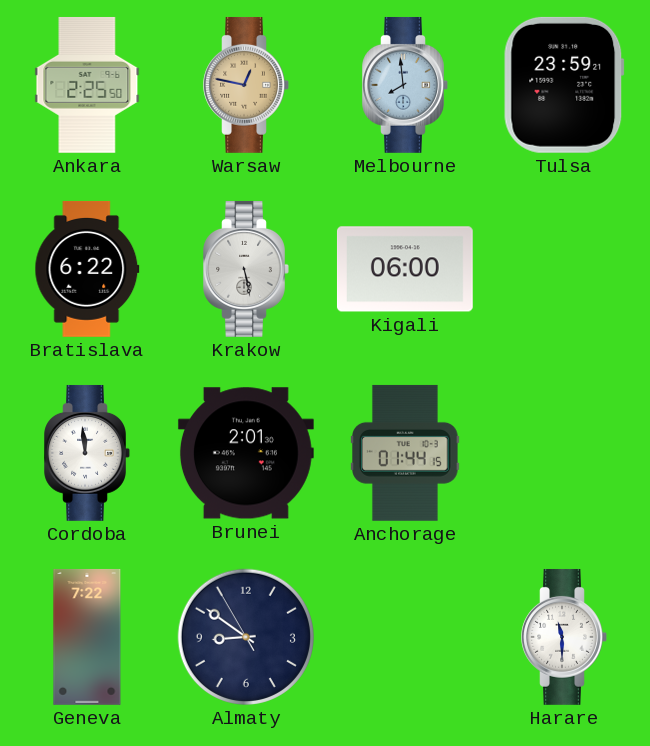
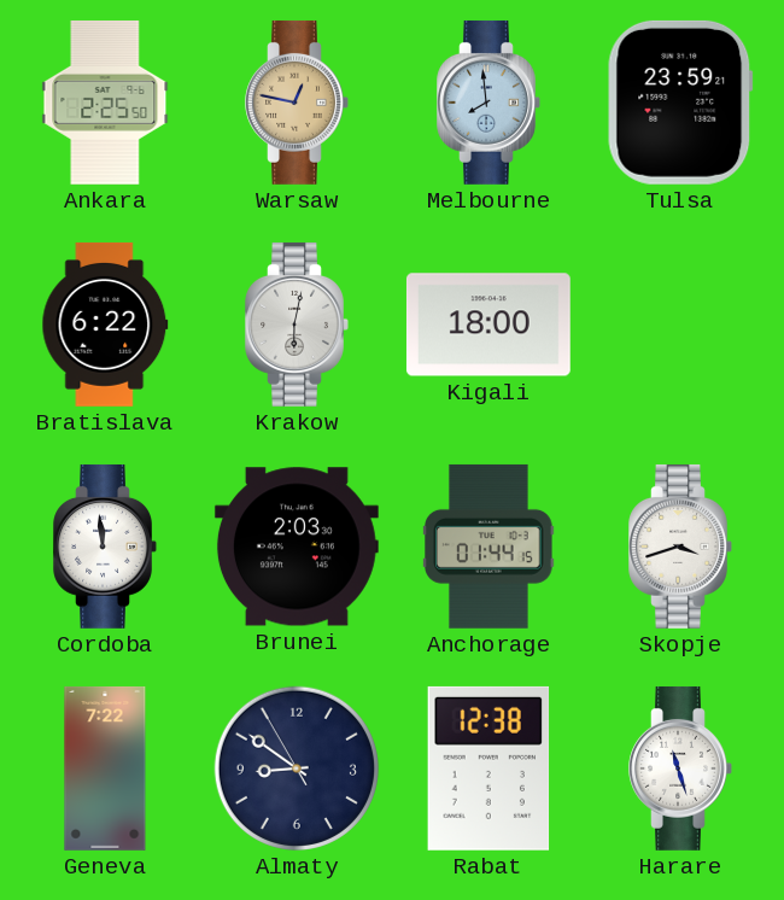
Krakow: 5:28 -> 6:02 (297, 325)
Kigali: 06:00 -> 18:00 (488, 325)
Brunei: 2:01 -> 2:03 (297, 547)
Skopje: none -> 3:42 (680, 547)
Rabat: none -> 12:38 (488, 768)
Harare: 11:30 -> 11:27 (680, 768)
